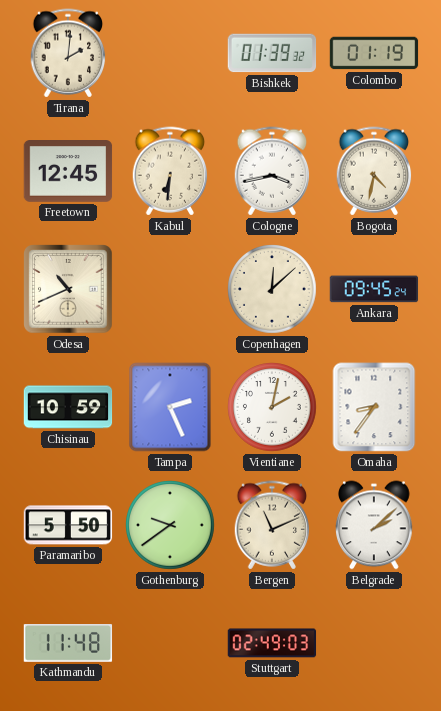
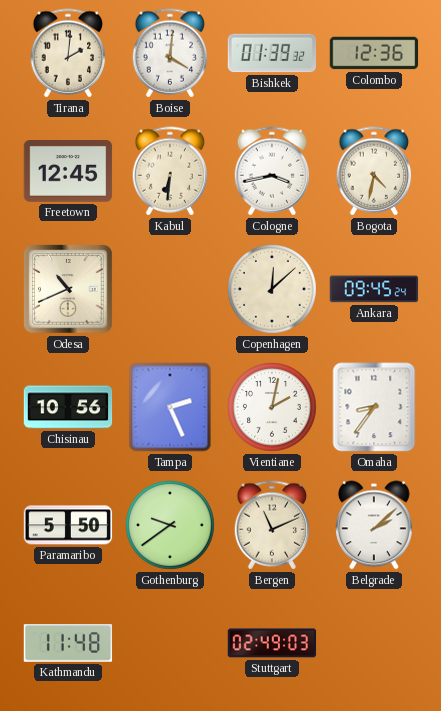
Boise: none -> 4:01 (170, 53)
Colombo: 01:19 -> 12:36 (374, 53)
Chisinau: 10:59 -> 10:56 (68, 407)
